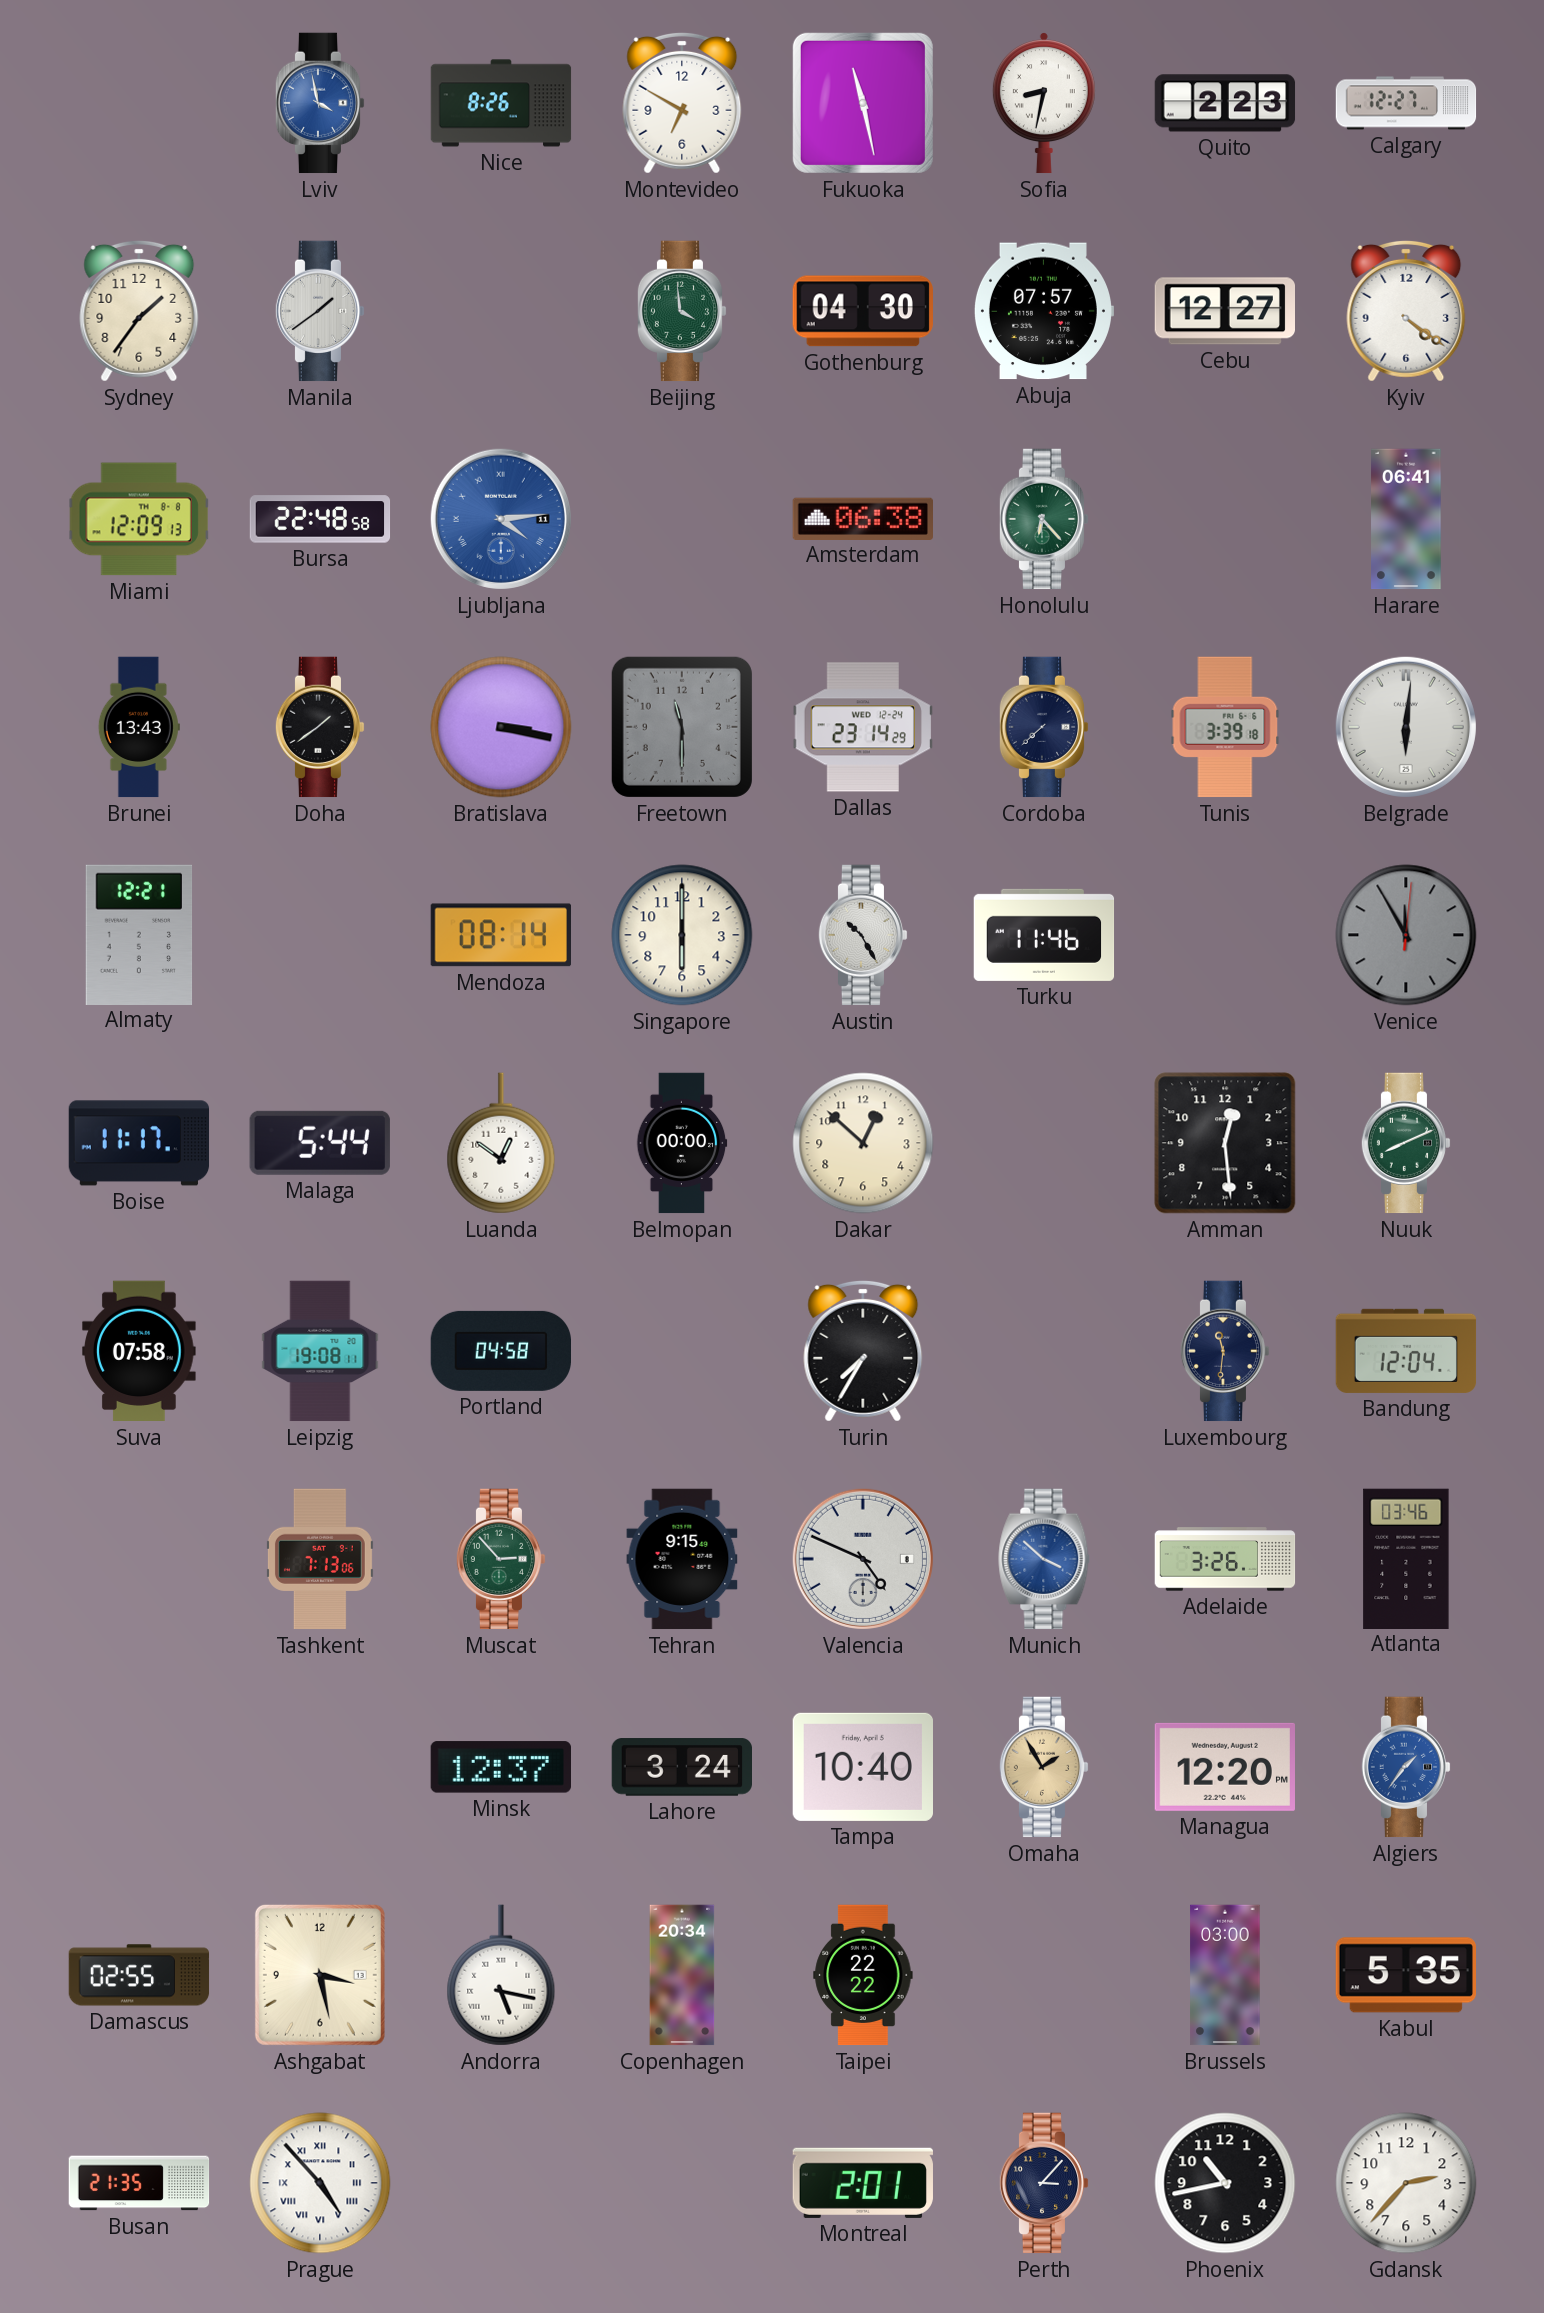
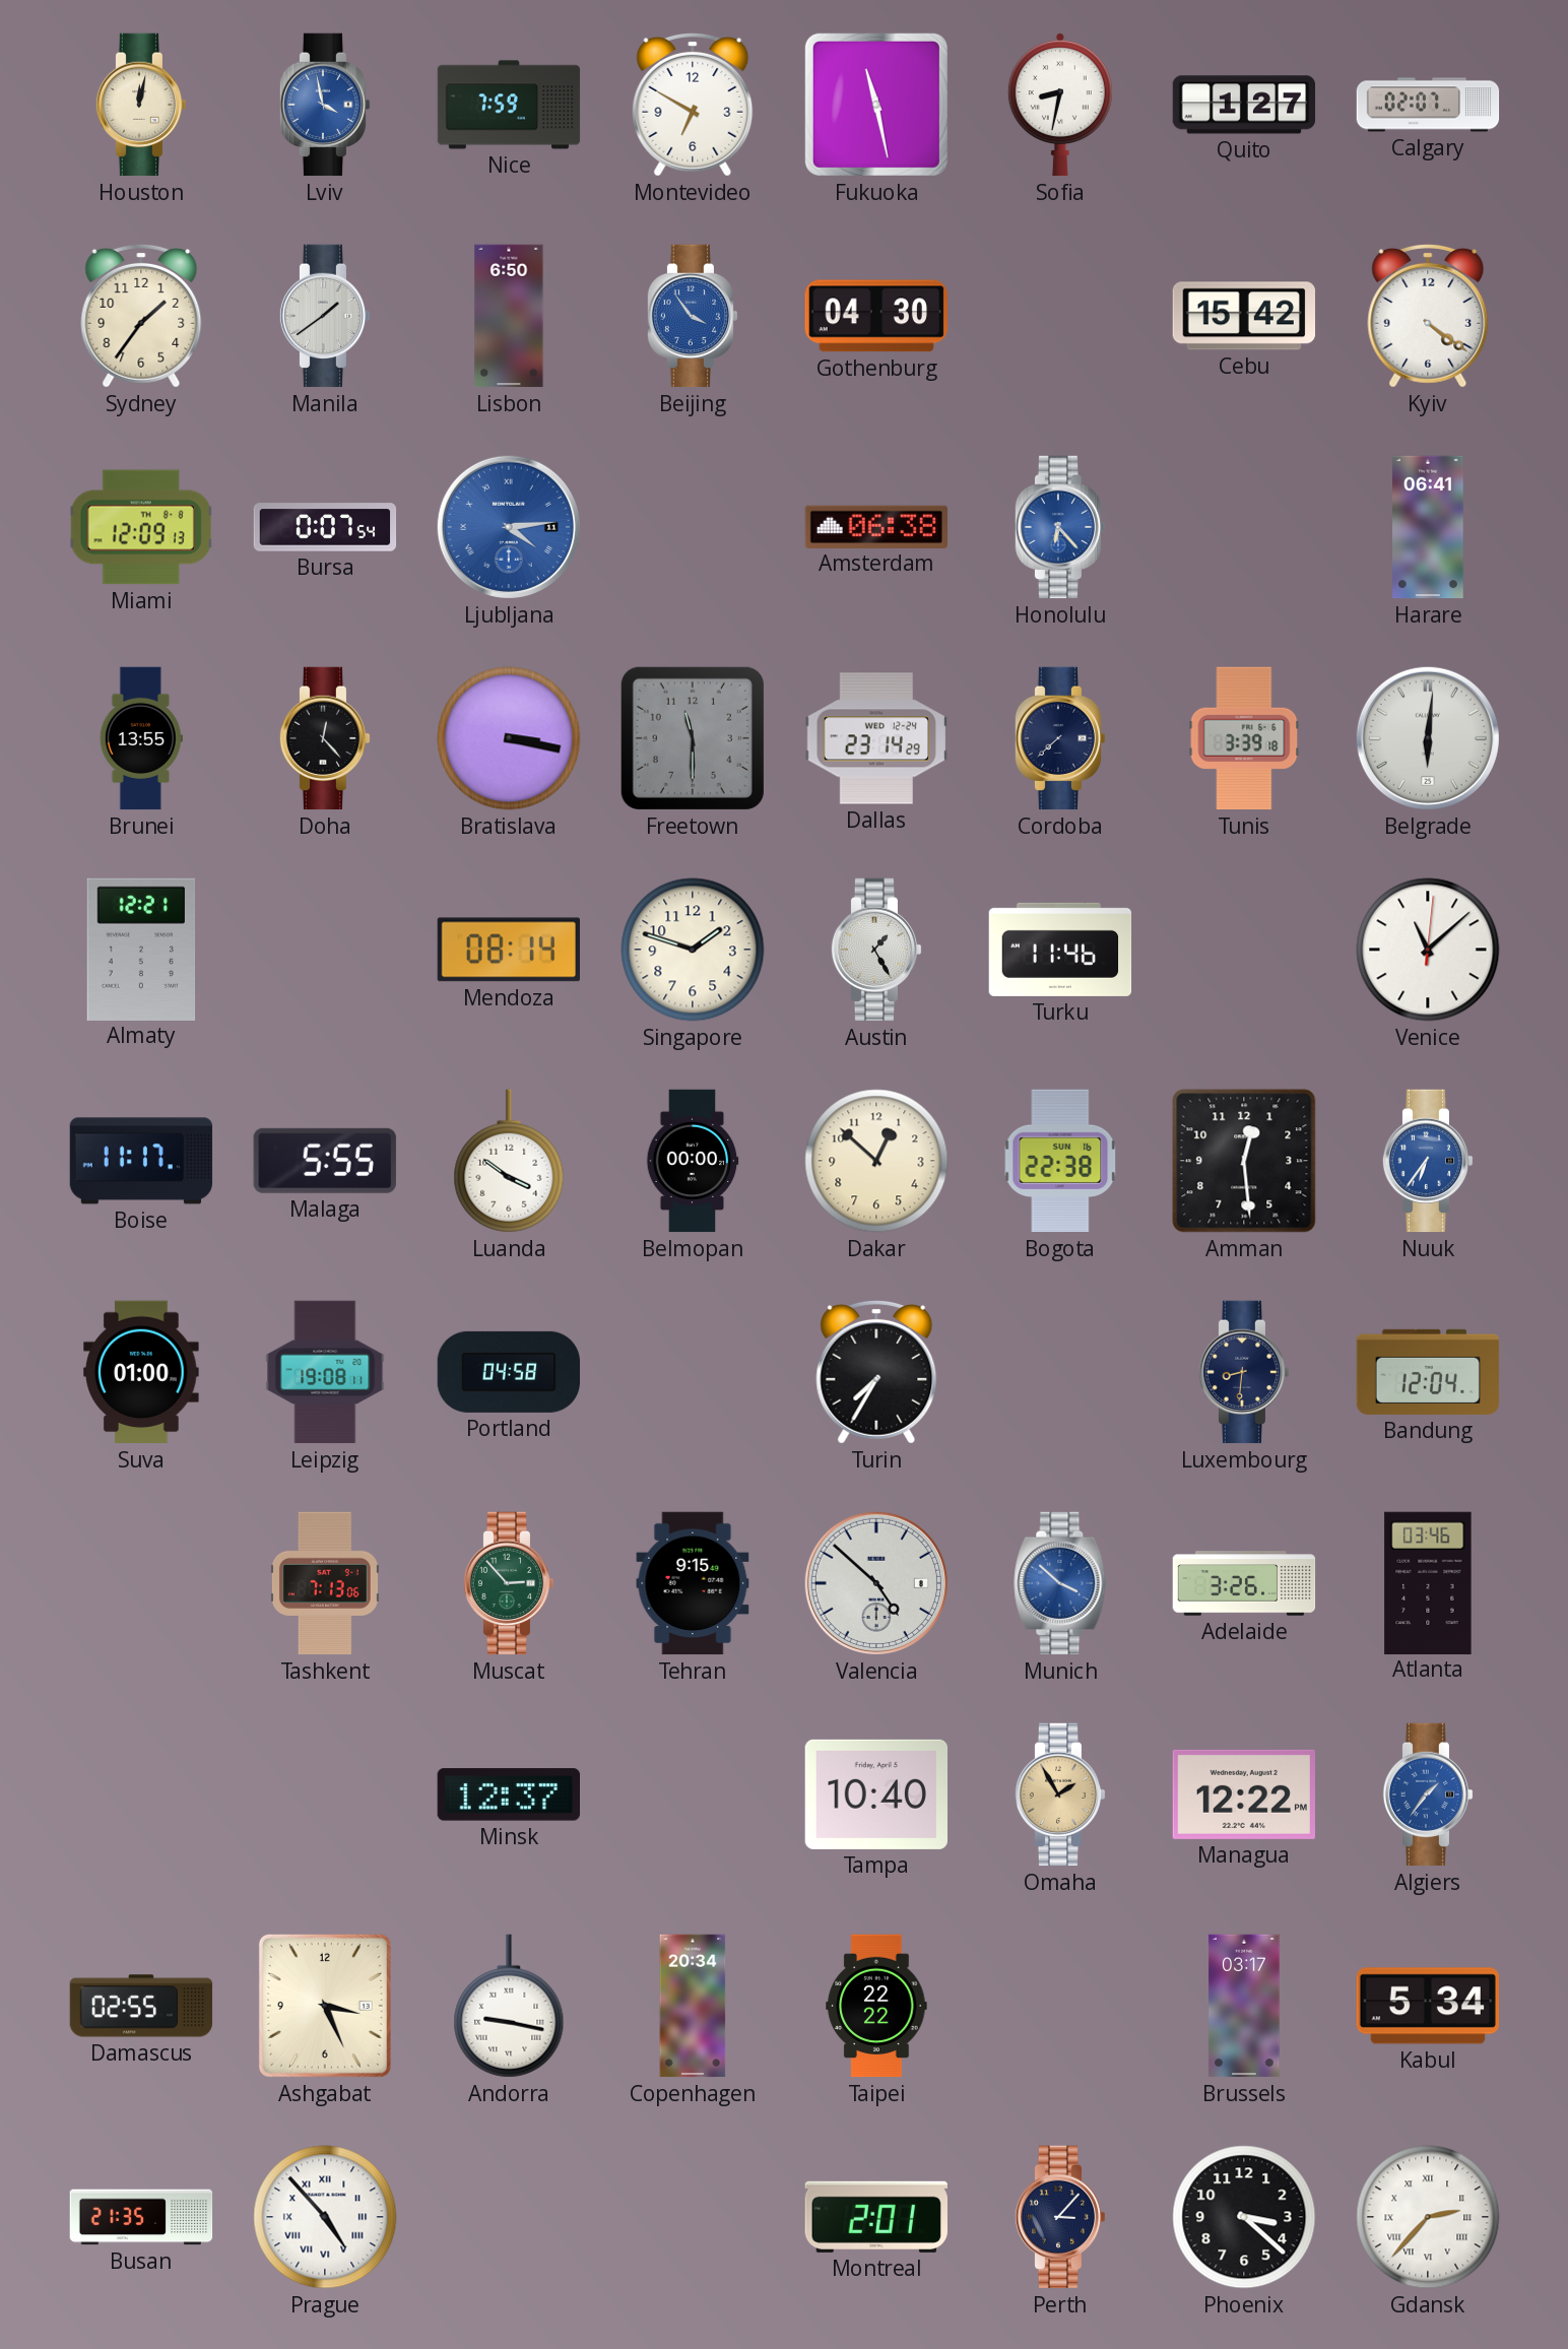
Houston: none -> 12:02 (141, 105)
Nice: 8:26 -> 7:59 (509, 105)
Quito: 2:23 -> 1:27 (1244, 105)
Calgary: 12:27 -> 02:07 (1428, 105)
Lisbon: none -> 6:50 (509, 316)
Beijing: 3:59 -> 3:54 (693, 316)
Beijing dial: green -> blue (693, 316)
Abuja: 07:57 -> none (1043, 311)
Cebu: 12:27 -> 15:42 (1243, 316)
Bursa: 22:48 -> 0:07 (325, 527)
Honolulu dial: green -> blue (1060, 527)
Brunei: 13:43 -> 13:55 (141, 738)
Doha: 1:39 -> 12:23 (325, 738)
Singapore: 6:00 -> 1:48 (693, 950)
Austin: 10:25 -> 1:25 (876, 950)
Venice: 11:55 -> 11:08 (1428, 950)
Venice dial: grey -> white (1428, 950)
Malaga: 5:44 -> 5:55 (325, 1161)
Luanda: 12:51 -> 3:51 (509, 1161)
Bogota: none -> 22:38 (1060, 1161)
Nuuk: 8:11 -> 6:36 (1428, 1161)
Nuuk dial: green -> blue (1428, 1161)
Suva: 07:58 -> 01:00 (141, 1372)
Luxembourg: 11:31 -> 8:31 (1244, 1372)
Valencia: 4:49 -> 4:52 (876, 1583)
Lahore: 3:24 -> none (682, 1767)
Managua: 12:20 -> 12:22 (1243, 1795)
Ashgabat: 3:28 -> 3:26 (325, 2006)
Andorra: 5:17 -> 9:17 (509, 2006)
Brussels: 03:00 -> 03:17 (1244, 2006)
Kabul: 5:35 -> 5:34 (1427, 2006)
Phoenix: 10:43 -> 3:22 (1244, 2217)
Gdansk numerals: Arabic -> Roman (1428, 2217)
